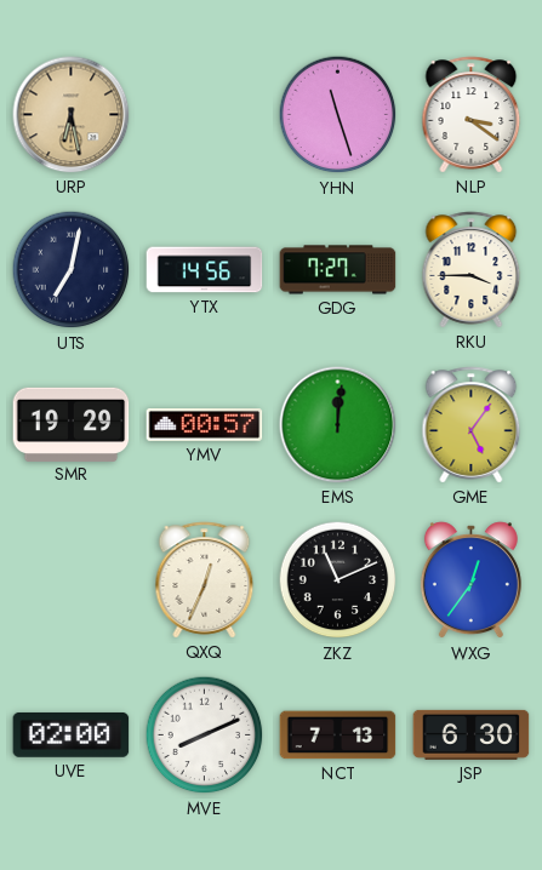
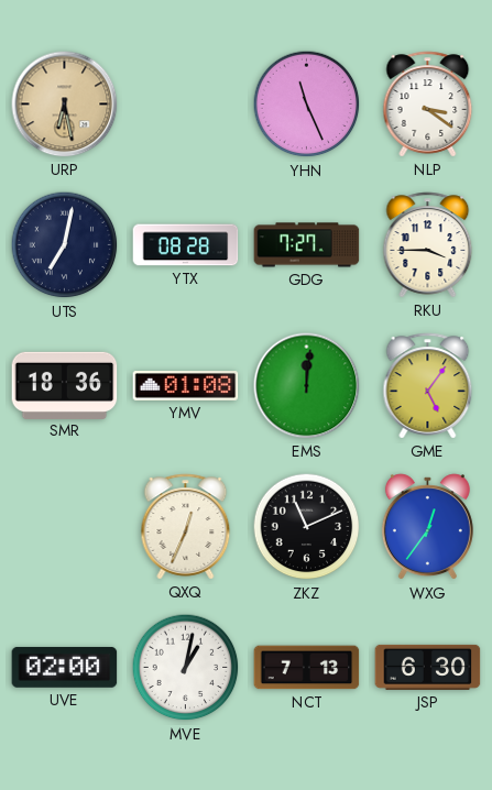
YHN: 11:27 -> 11:26 (307, 105)
YTX: 14:56 -> 08:28 (186, 245)
SMR: 19:29 -> 18:36 (65, 385)
YMV: 00:57 -> 01:08 (186, 386)
MVE: 8:11 -> 1:02 (186, 668)
